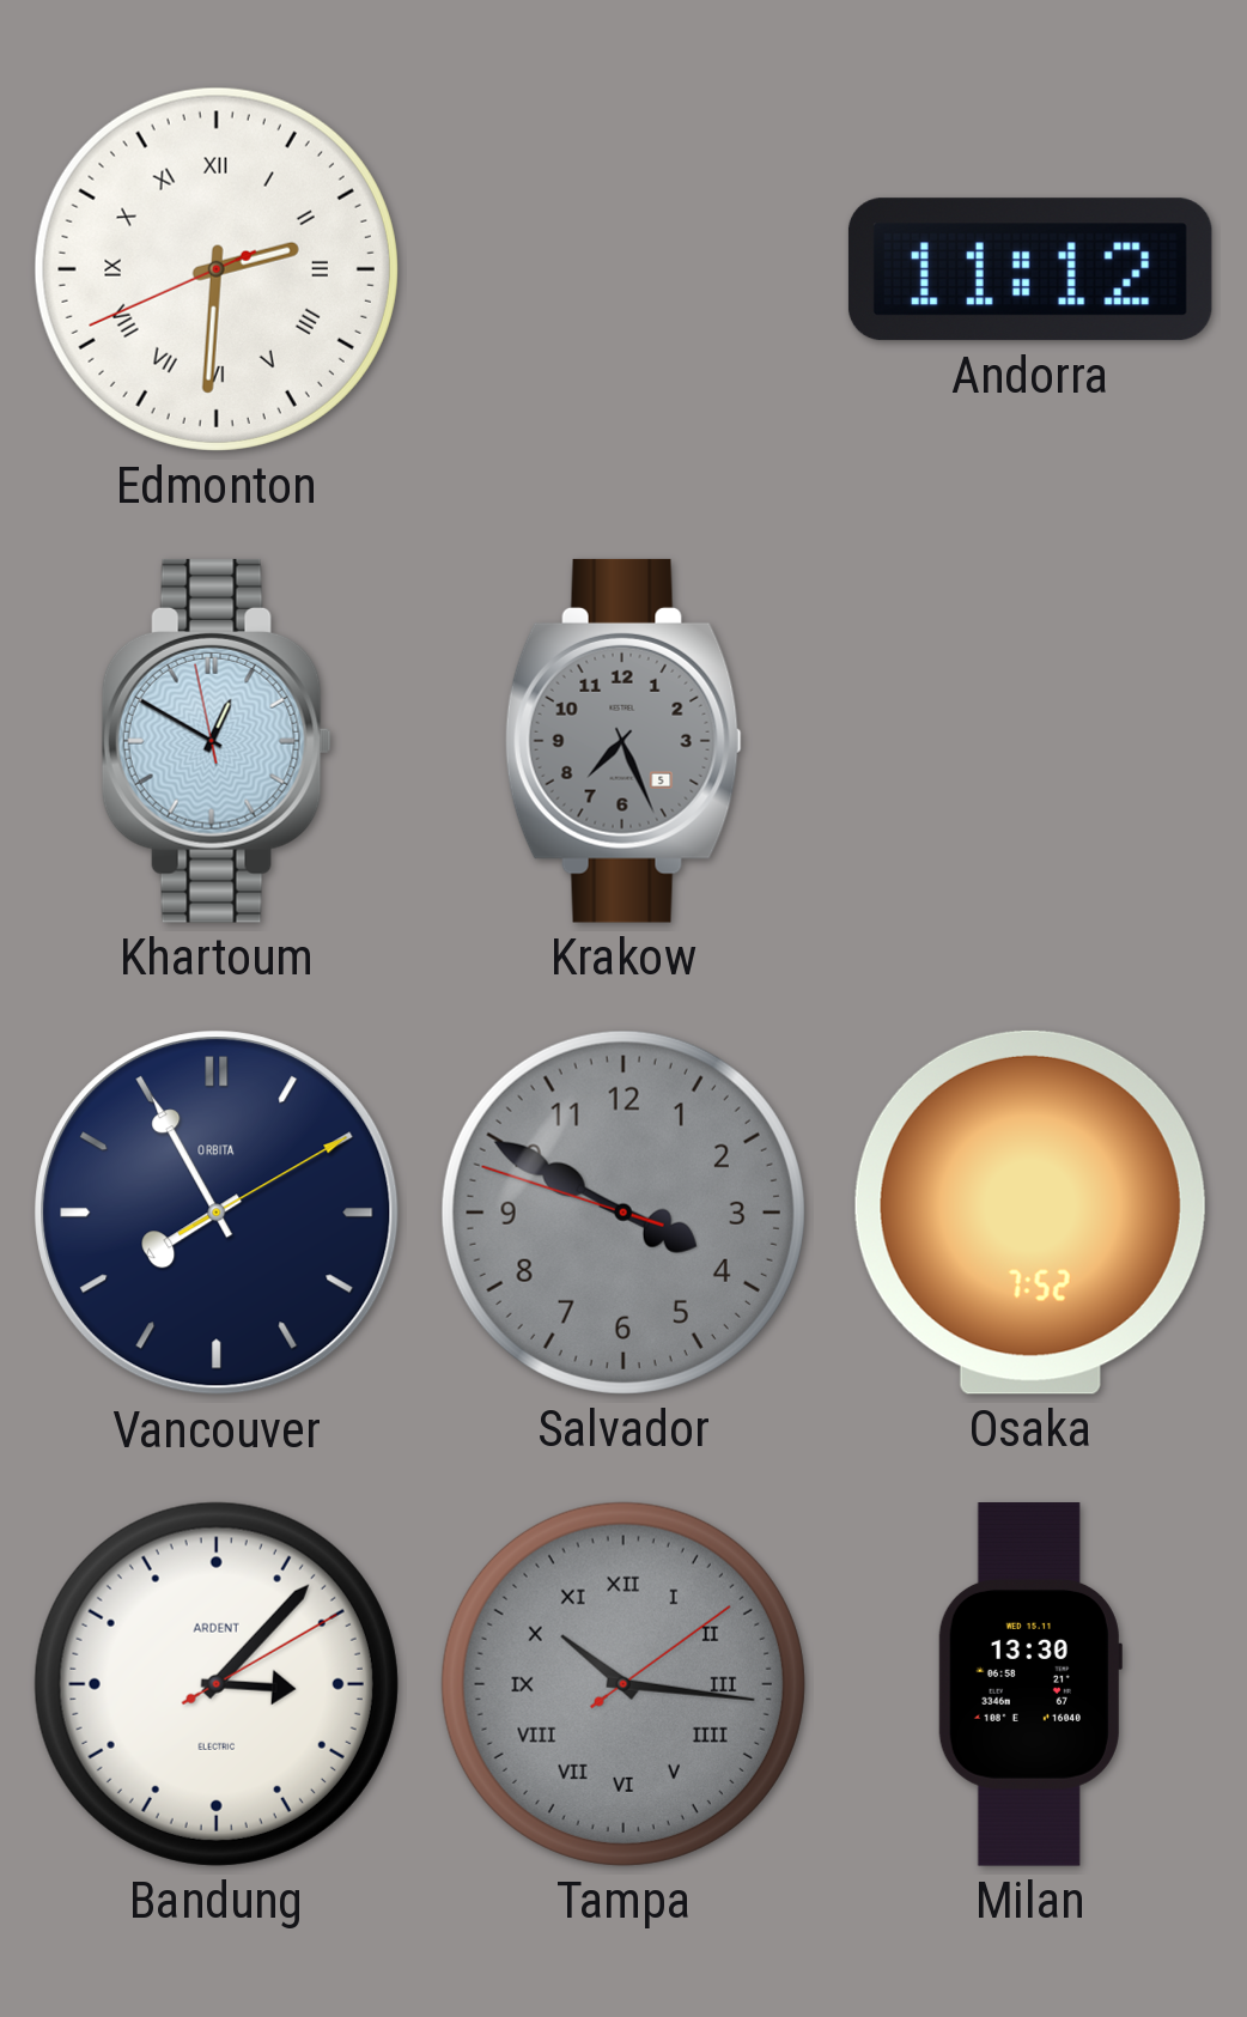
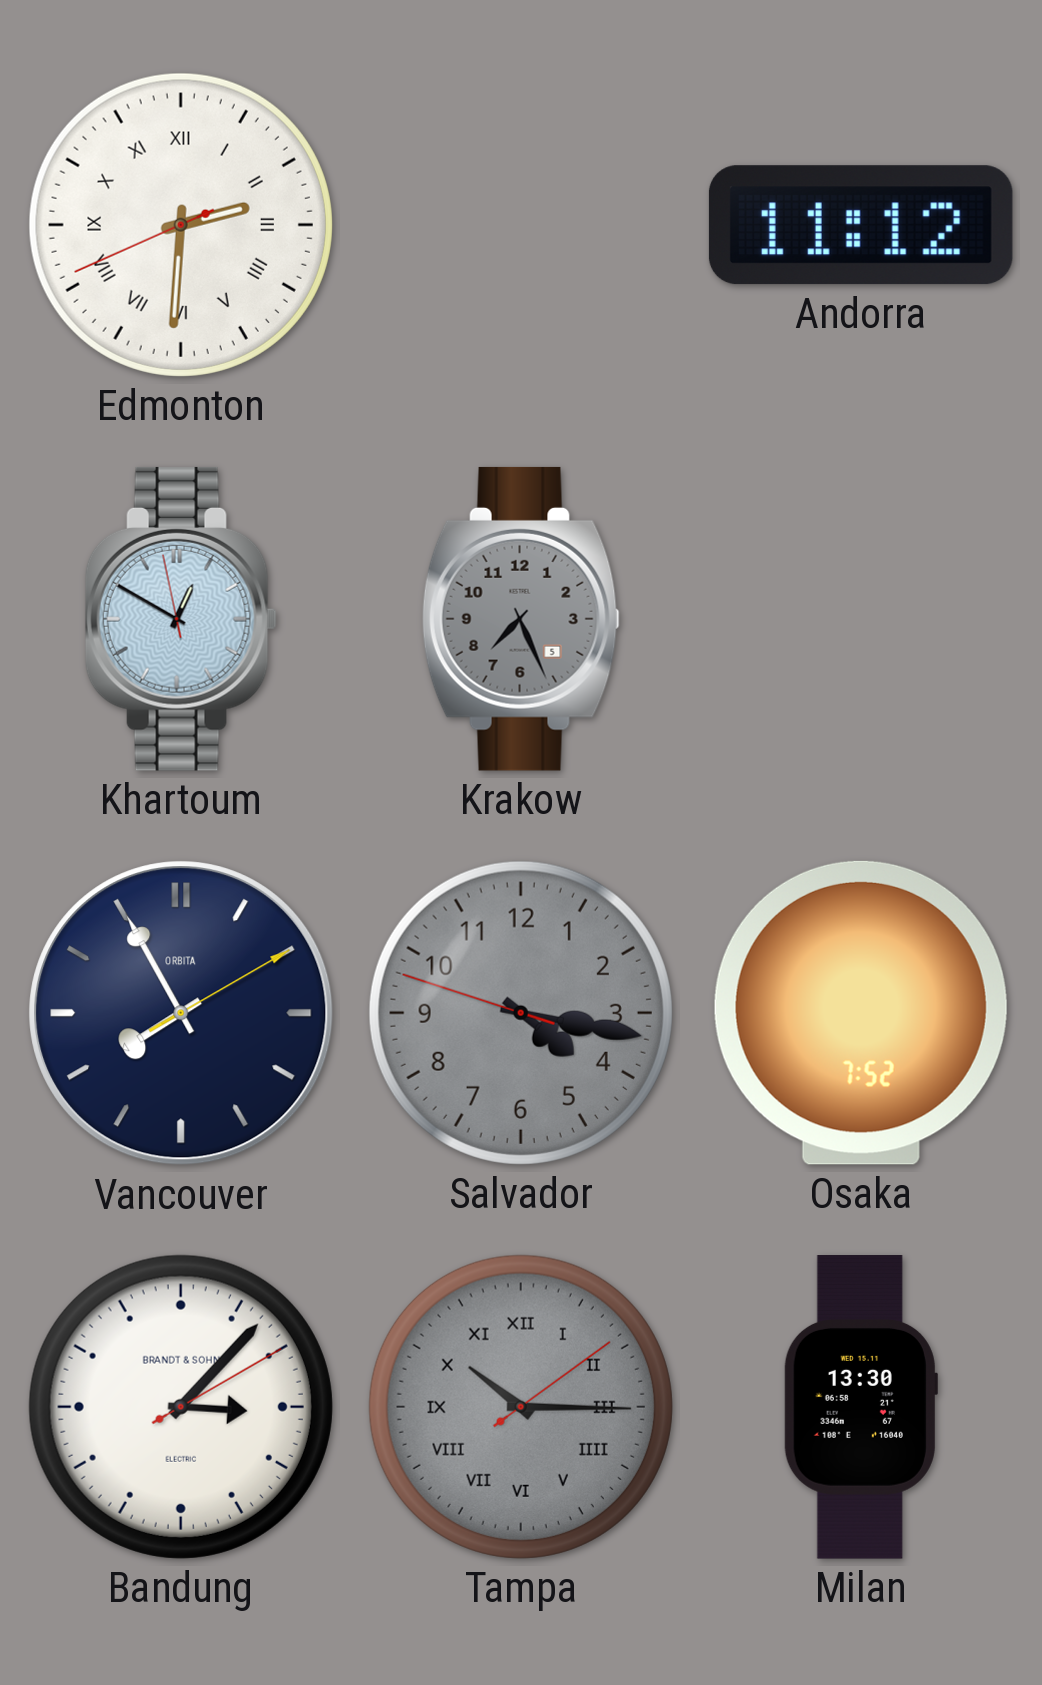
Salvador: 3:49 -> 4:16 (521, 1013)
Bandung brand: ARDENT -> BRANDT & SOHN (181, 1407)
Tampa: 10:16 -> 10:15 (521, 1407)
